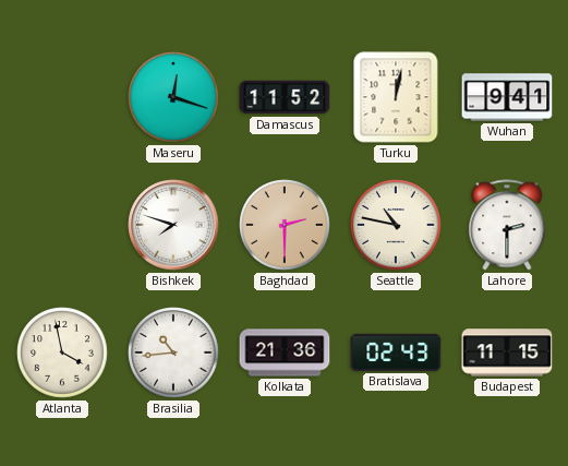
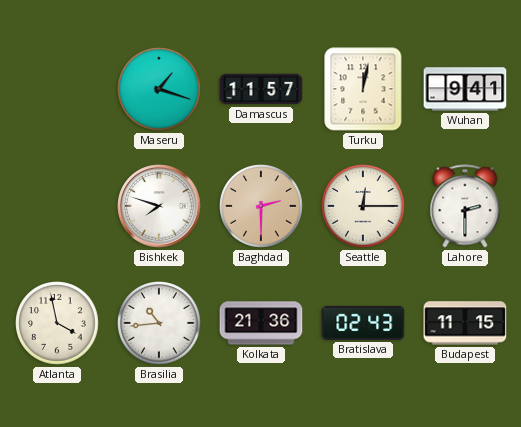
Maseru: 12:18 -> 1:18 (159, 89)
Damascus: 11:52 -> 11:57 (261, 89)
Seattle: 10:47 -> 12:15 (363, 206)
